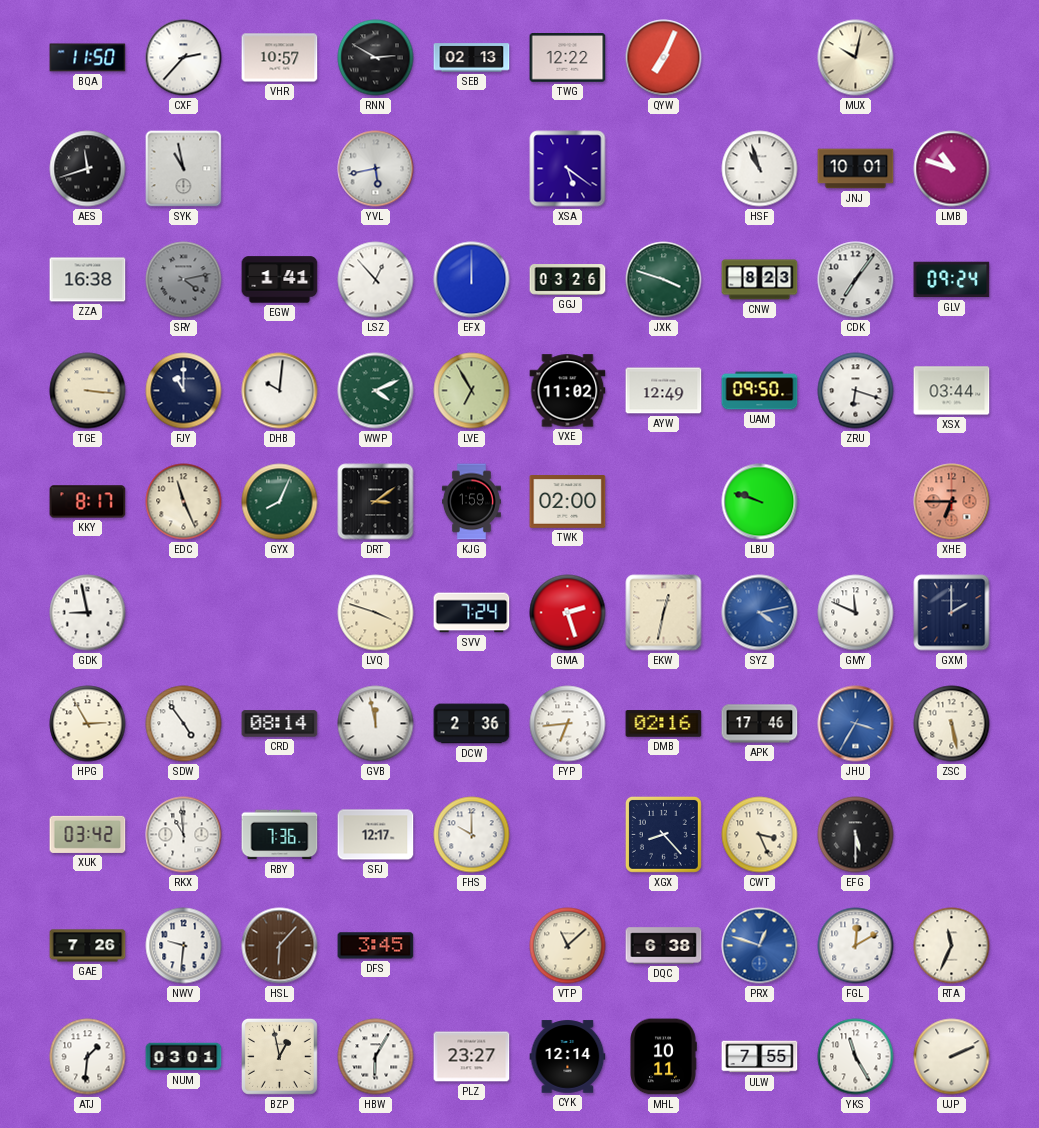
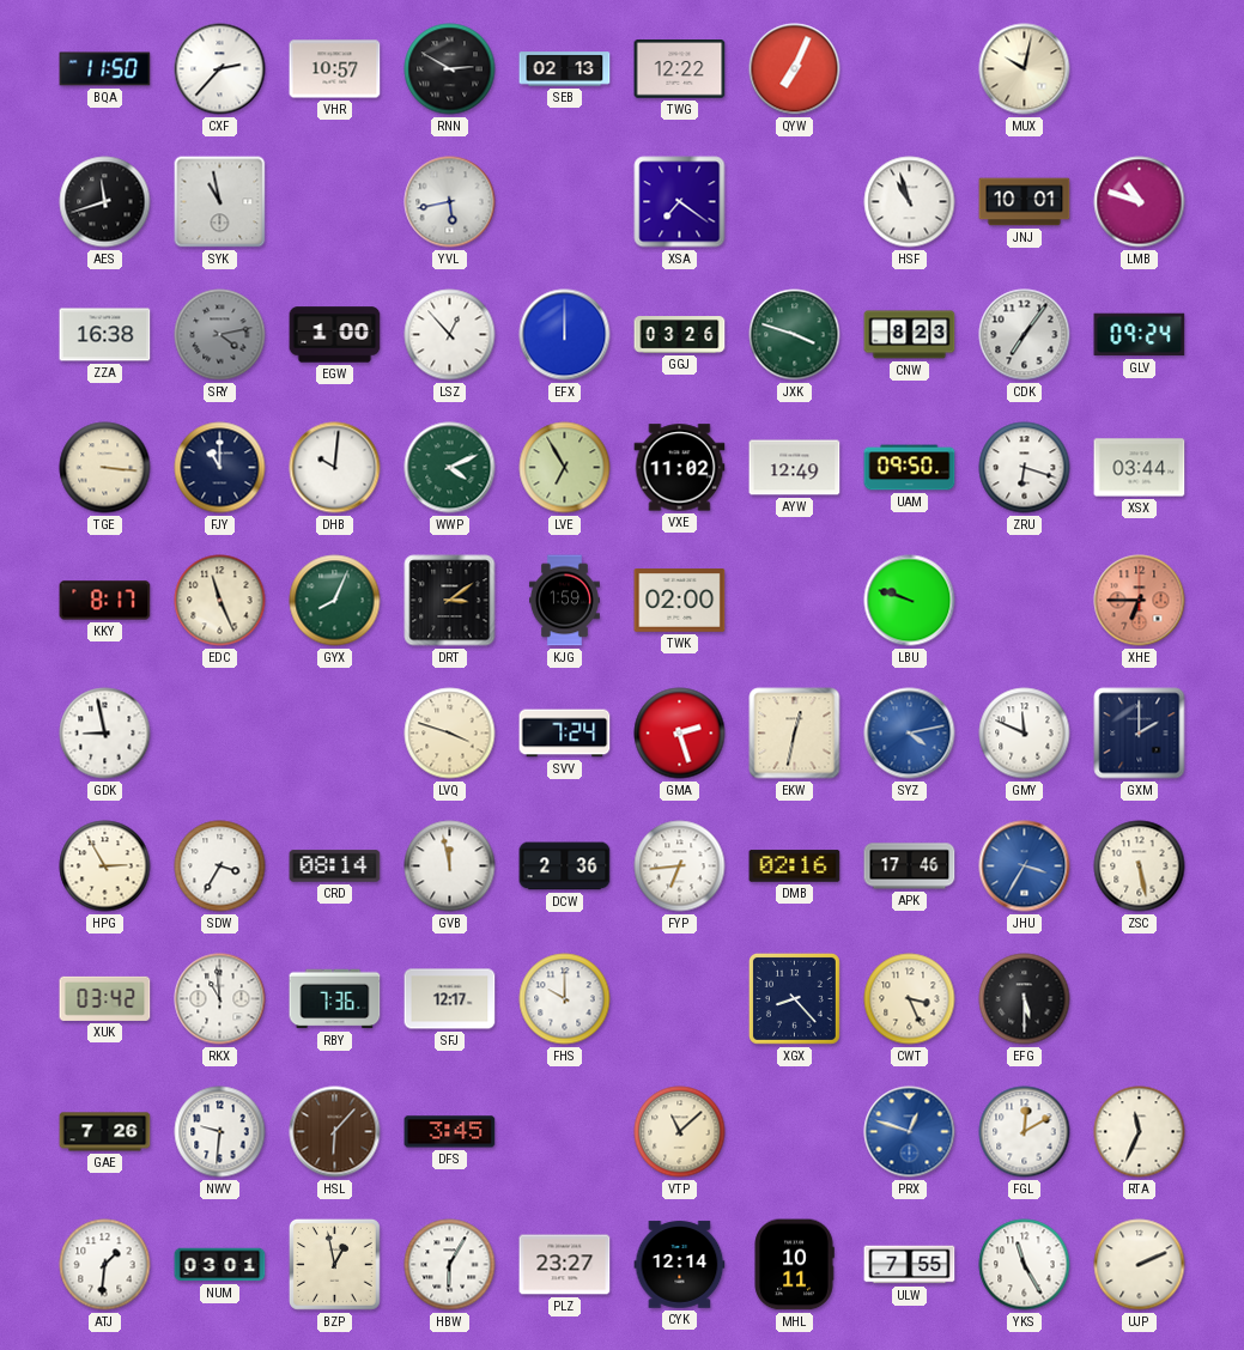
XSA: 5:21 -> 7:21 (680, 202)
EGW: 1:41 -> 1:00 (335, 335)
SDW: 4:54 -> 3:35 (220, 866)
DQC: 6:38 -> none (664, 946)
